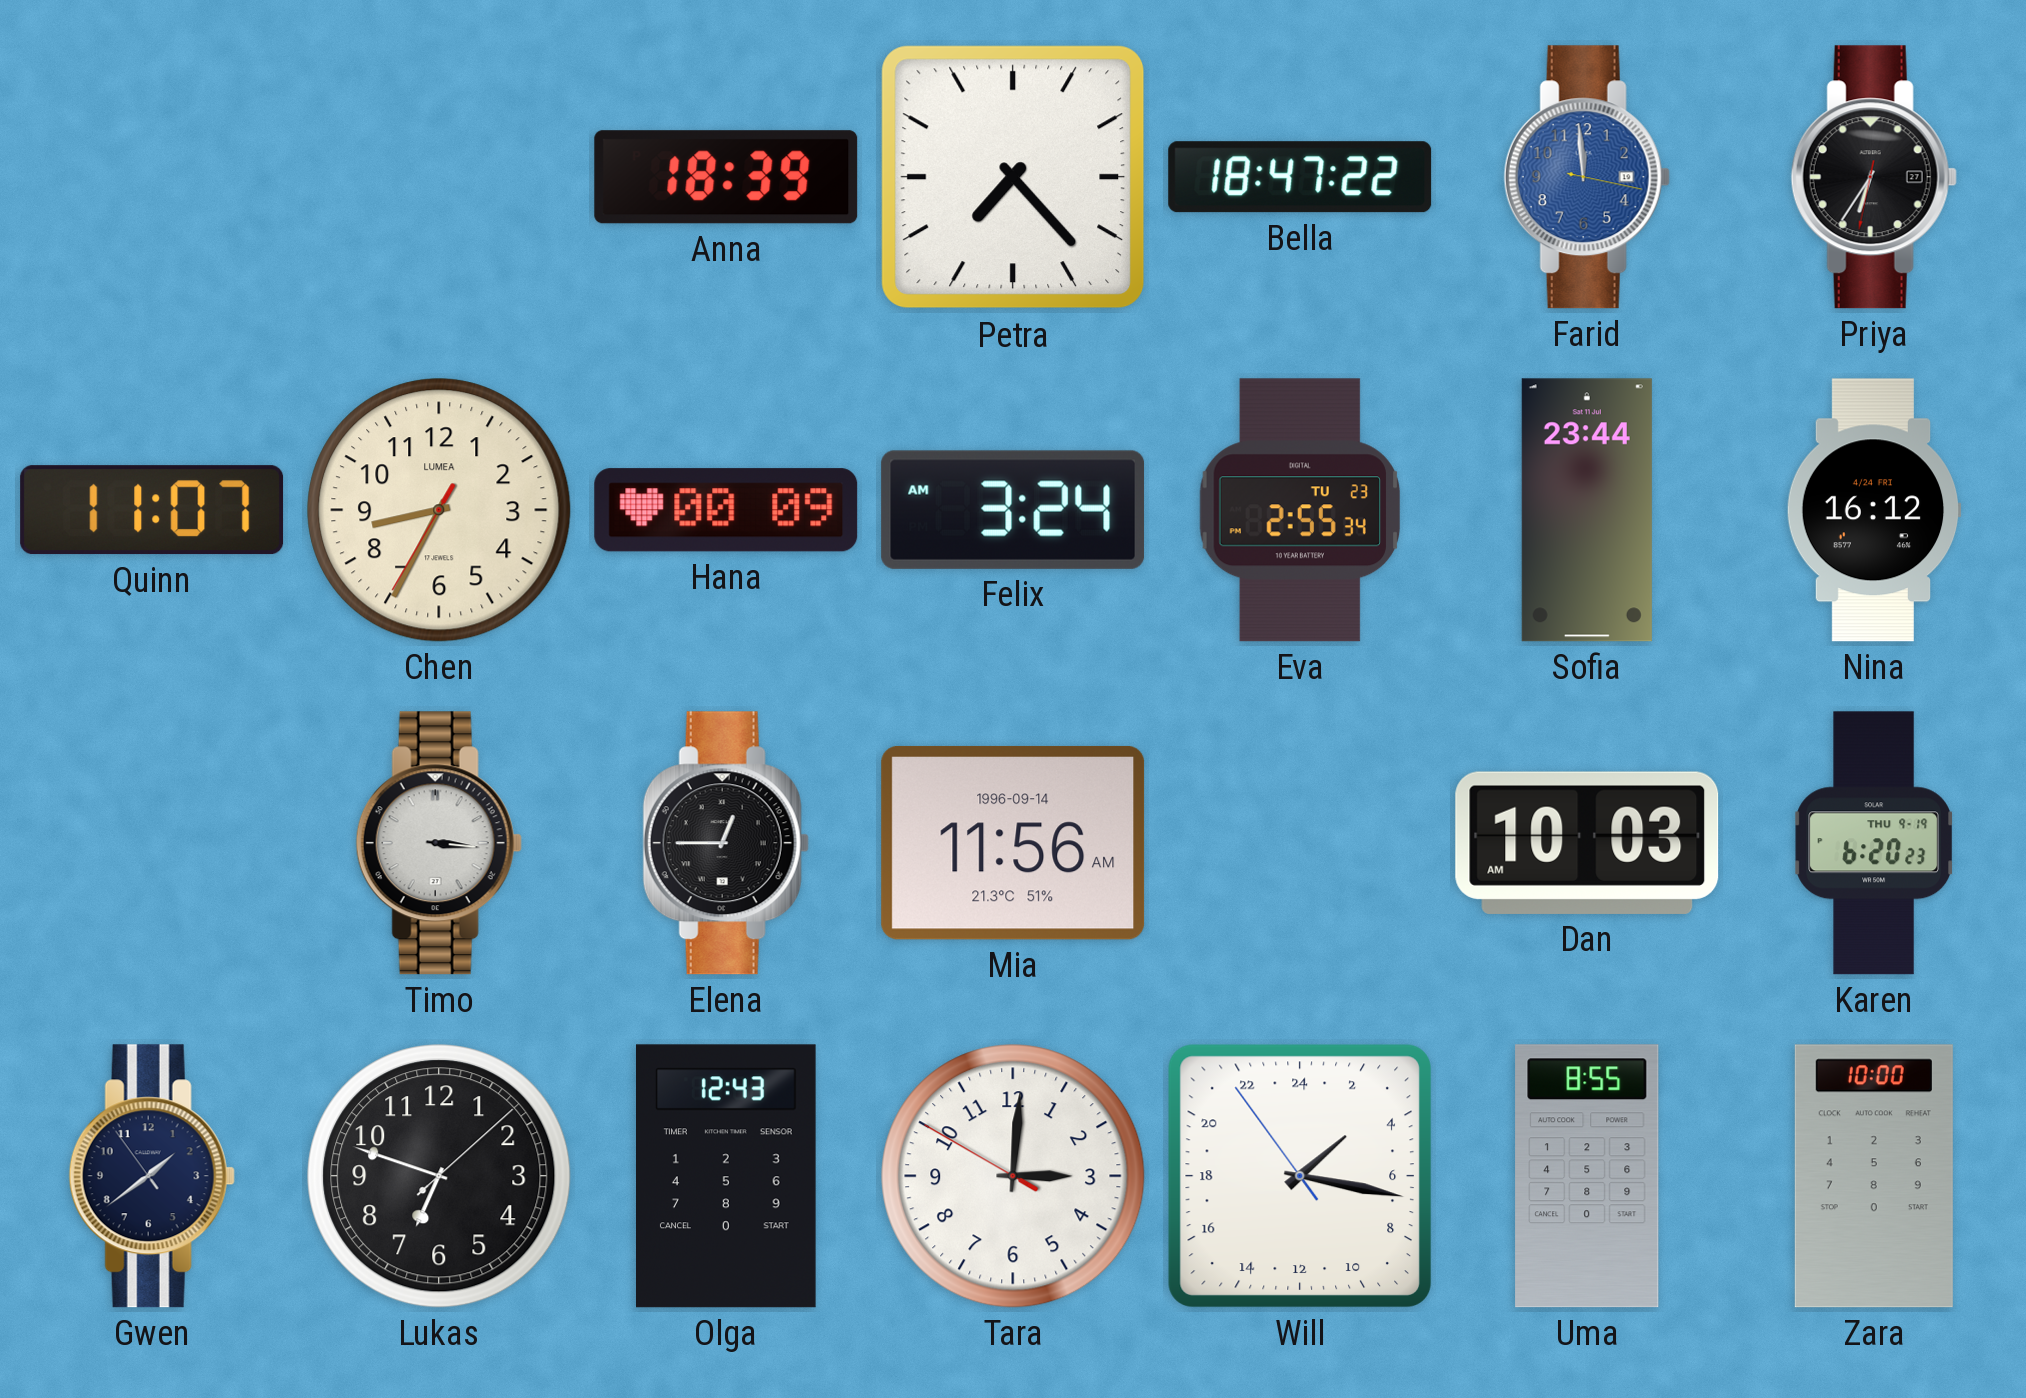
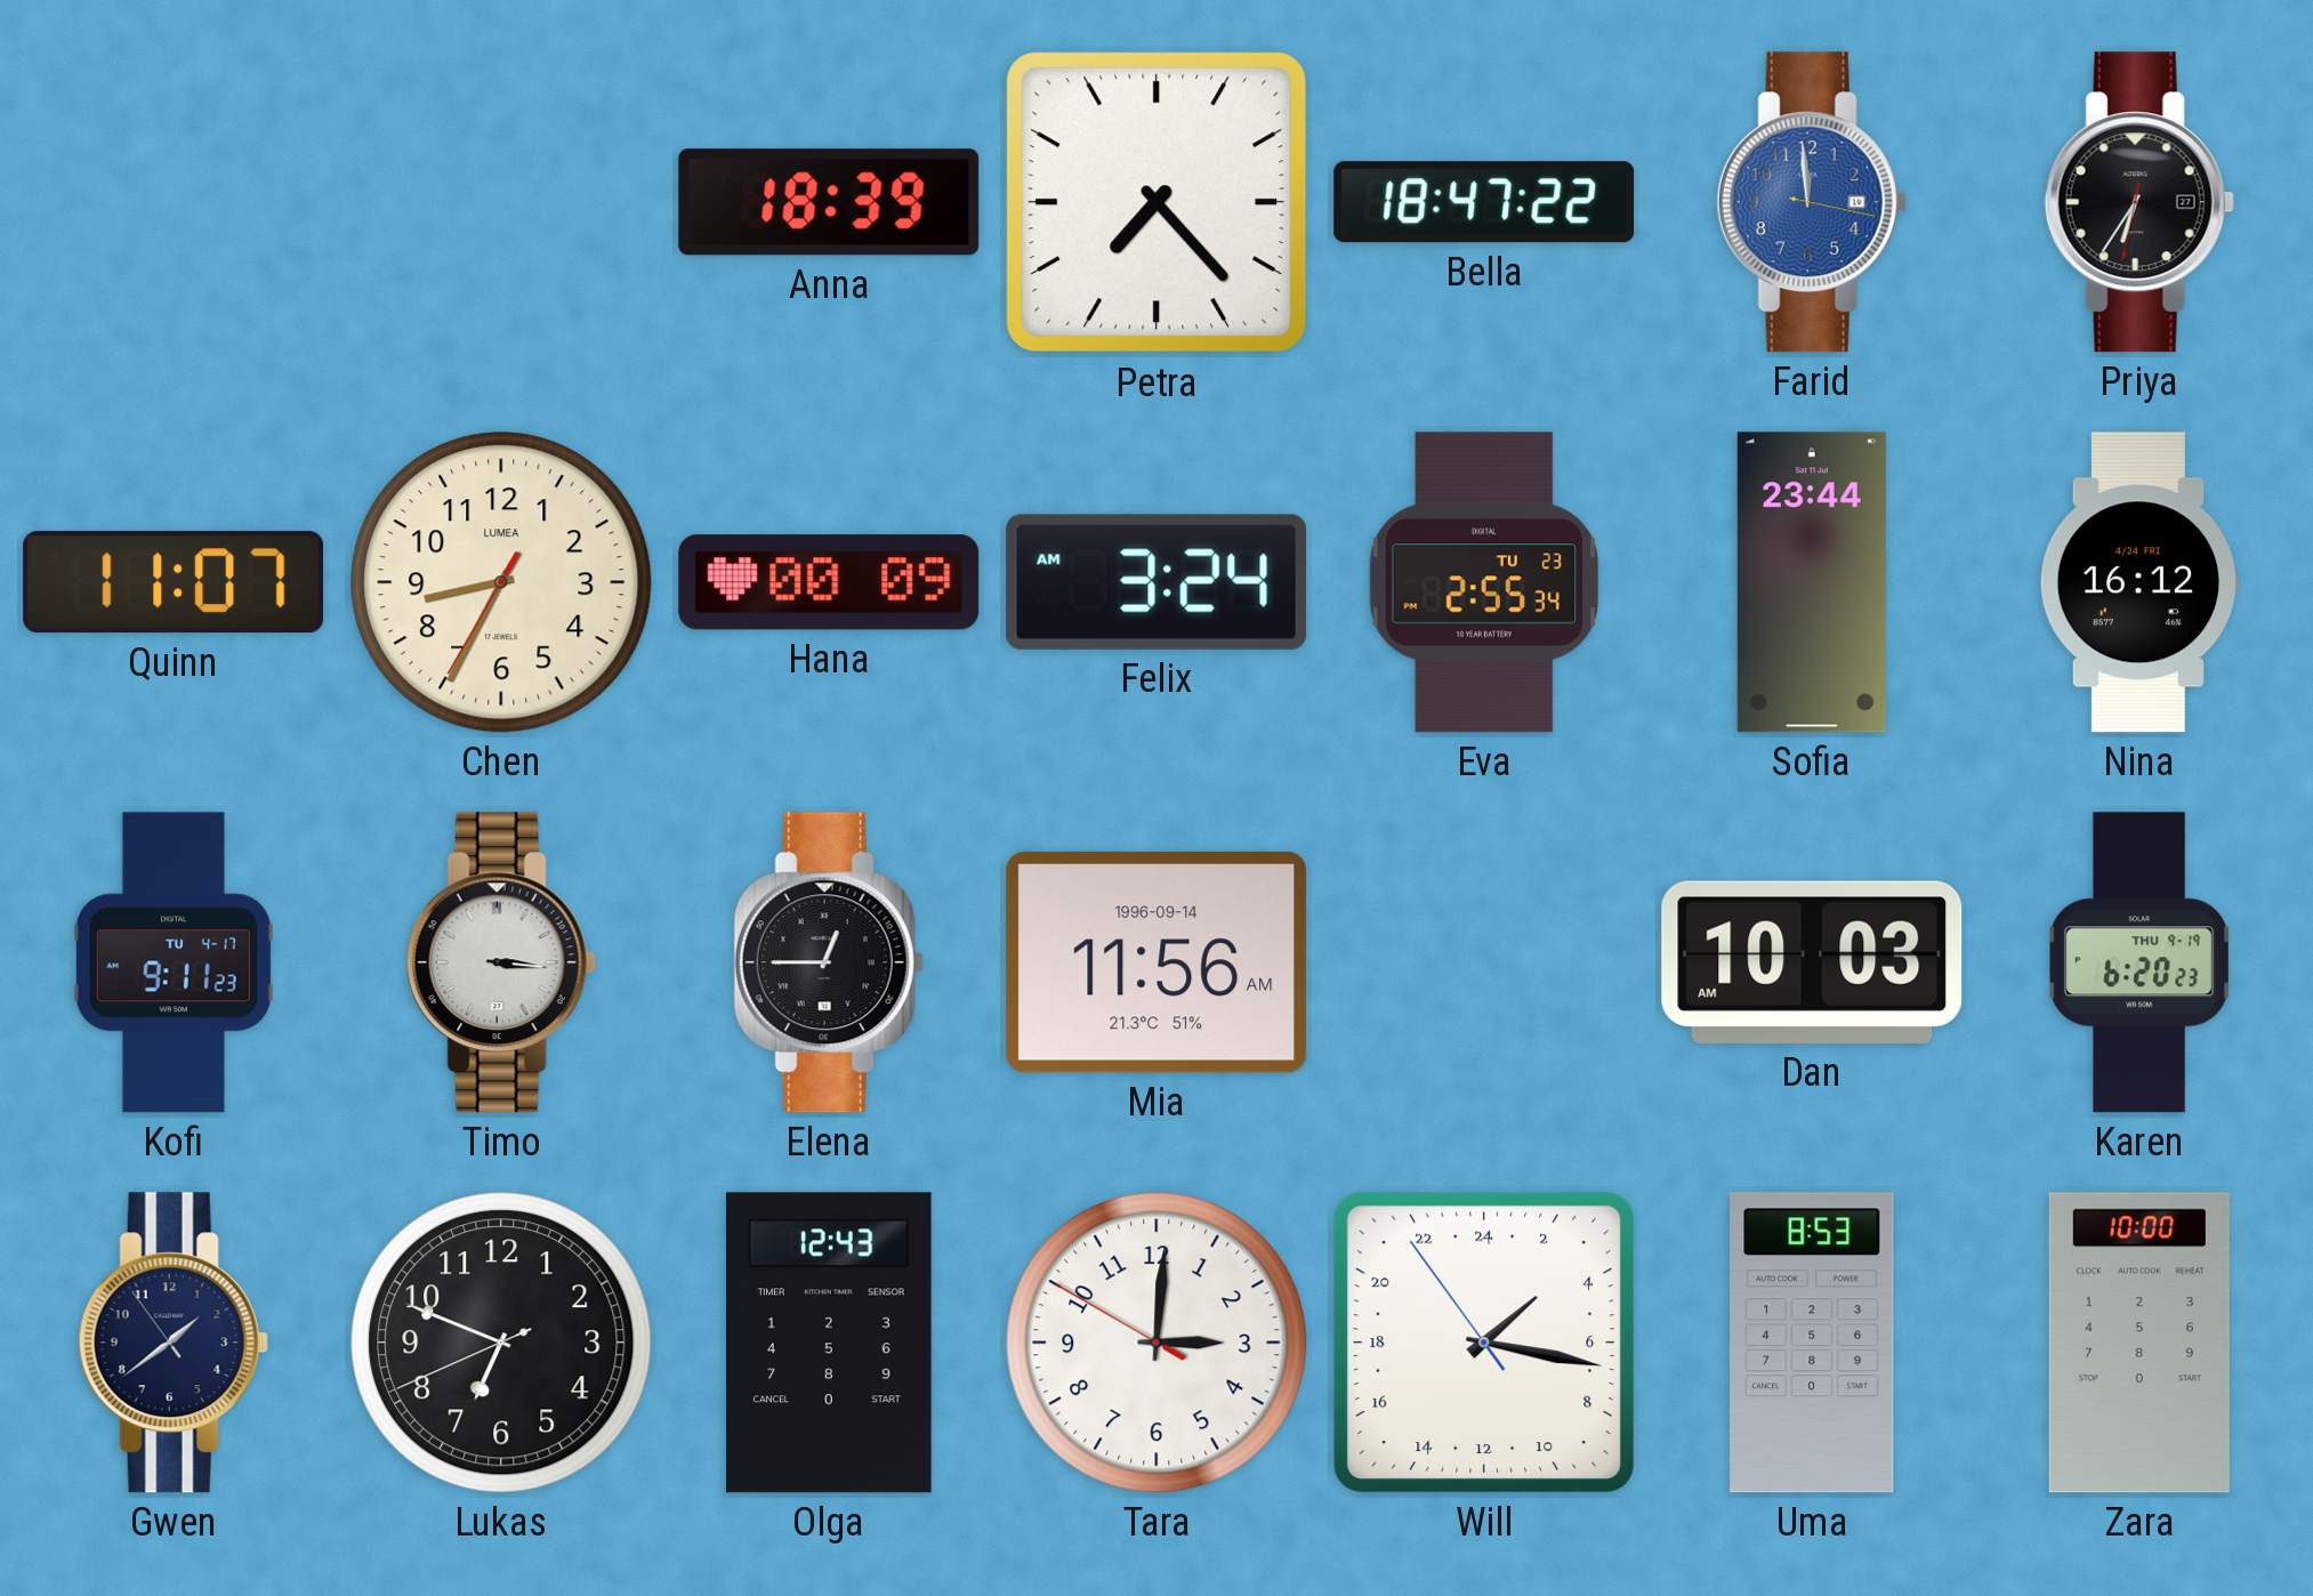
Kofi: none -> 9:11 (174, 962)
Lukas: 6:48:08 -> 6:48:41 (501, 1343)
Uma: 8:55 -> 8:53 (1812, 1343)
